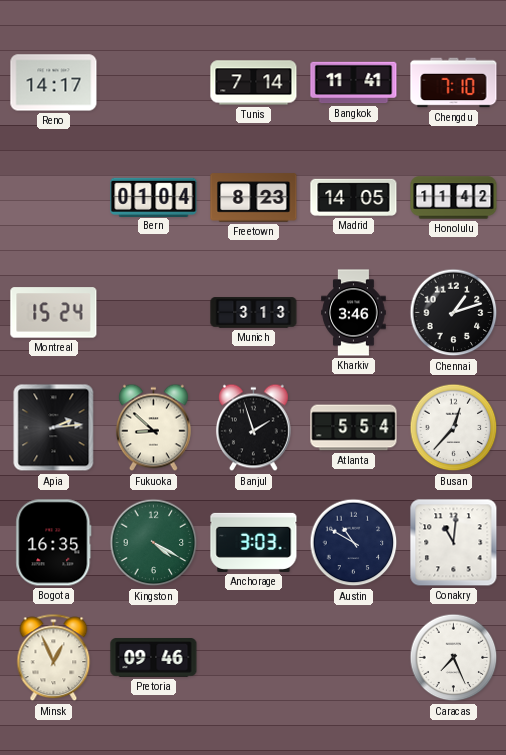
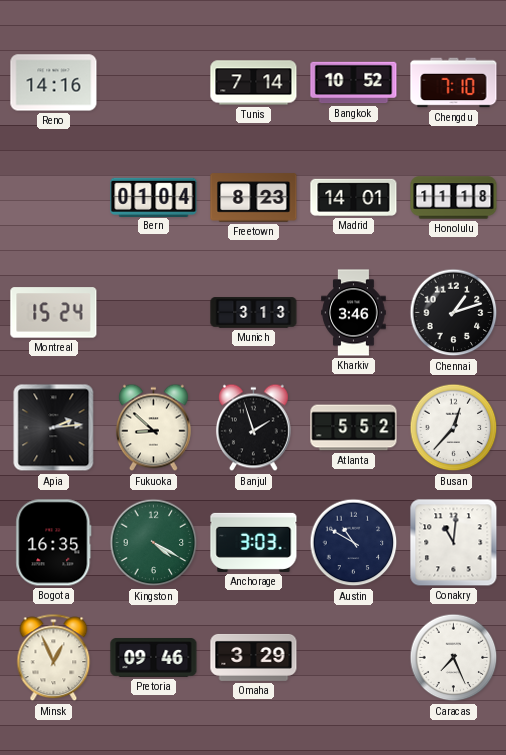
Reno: 14:17 -> 14:16 (54, 83)
Bangkok: 11:41 -> 10:52 (354, 83)
Madrid: 14:05 -> 14:01 (354, 197)
Honolulu: 11:42 -> 11:18 (454, 198)
Atlanta: 5:54 -> 5:52 (354, 428)
Omaha: none -> 3:29 (254, 657)
